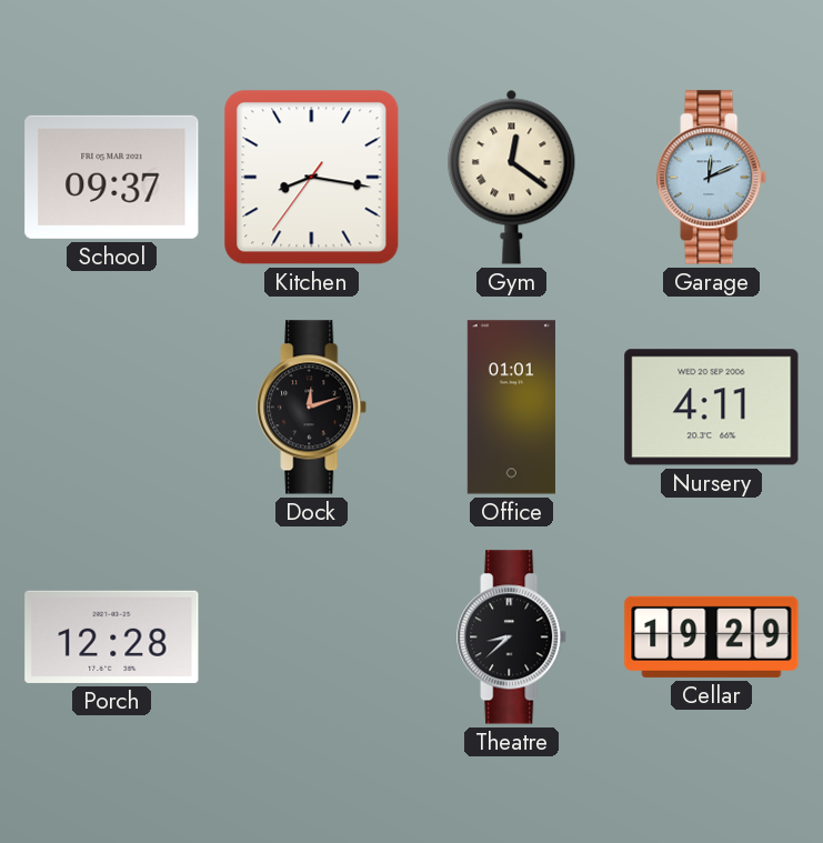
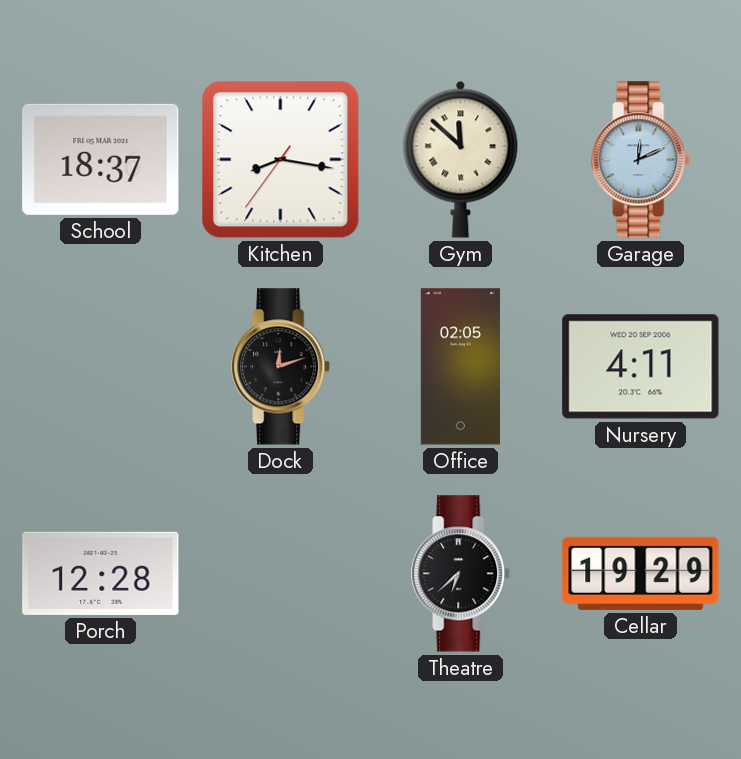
School: 09:37 -> 18:37 (101, 159)
Gym: 12:21 -> 11:52 (461, 159)
Office: 01:01 -> 02:05 (460, 367)
Theatre: 8:38 -> 6:38 (461, 574)
